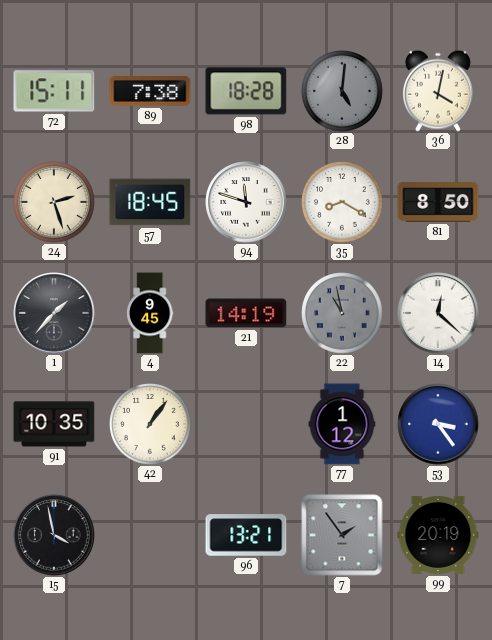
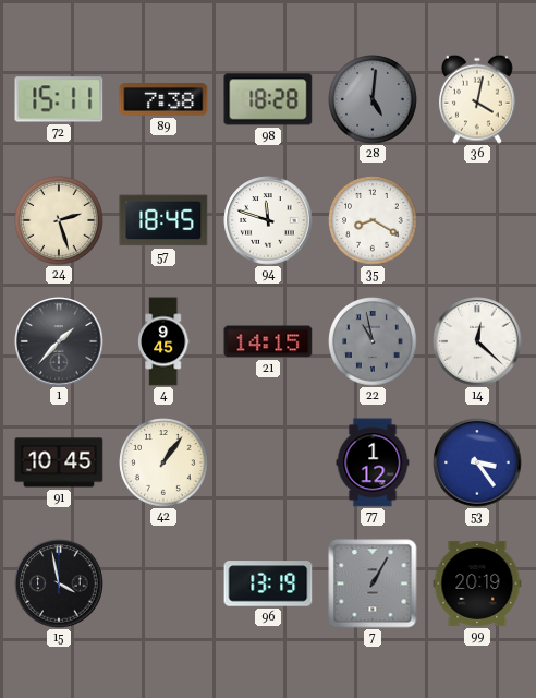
81: 8:50 -> none (438, 202)
21: 14:19 -> 14:15 (268, 341)
91: 10:35 -> 10:45 (59, 462)
96: 13:21 -> 13:19 (268, 583)
7: 1:54 -> 1:05 (373, 583)
